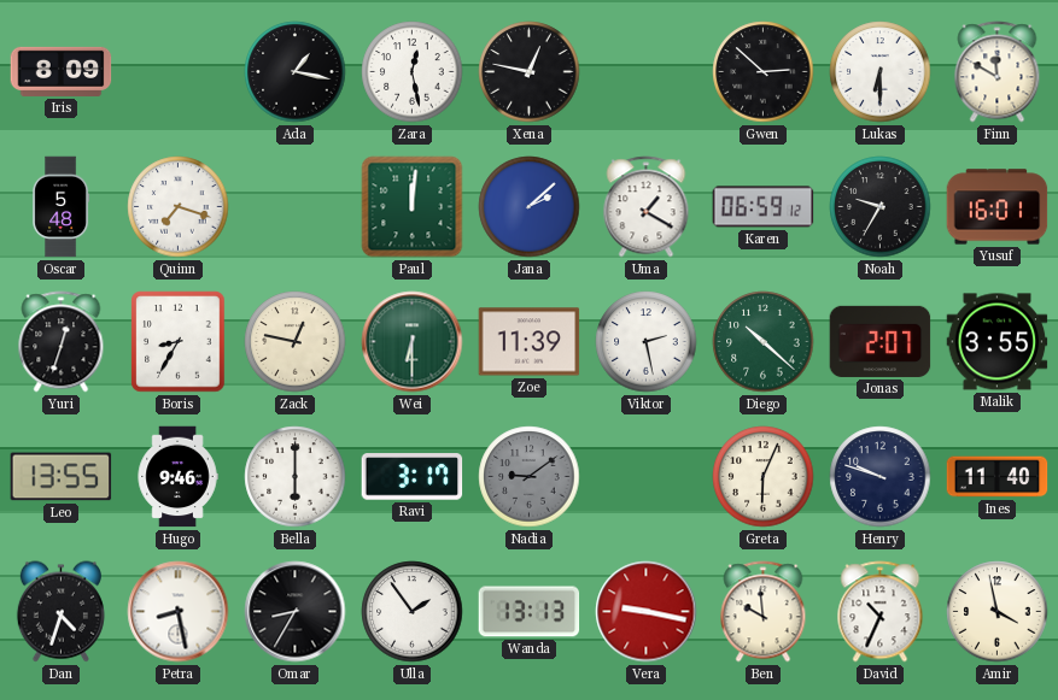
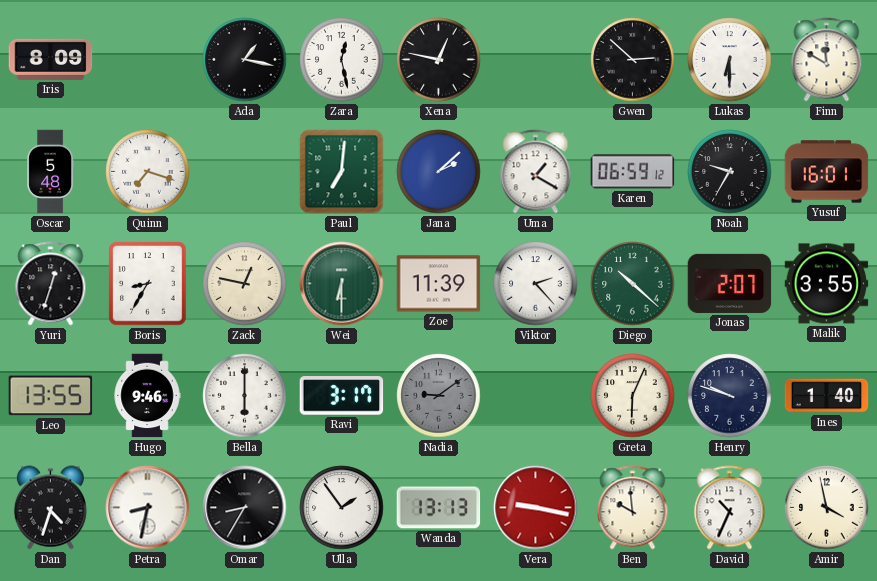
Paul: 12:01 -> 7:01 (342, 172)
Viktor: 2:28 -> 2:23 (536, 284)
Ines: 11:40 -> 1:40 (827, 396)
Petra: 8:28 -> 8:32 (148, 508)
